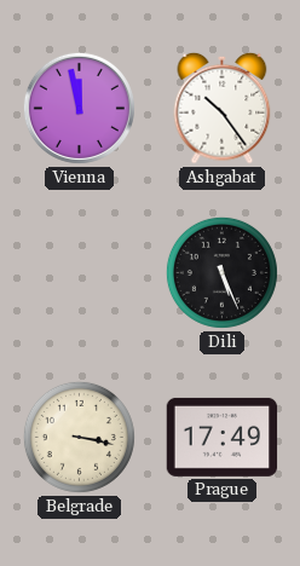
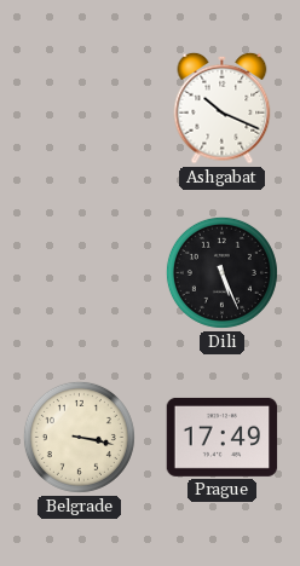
Vienna: 11:58 -> none (79, 108)
Ashgabat: 10:24 -> 10:19 (223, 108)
